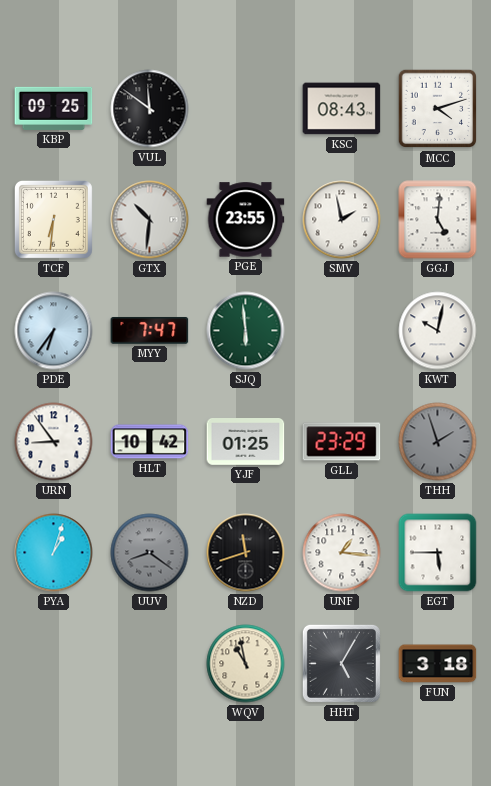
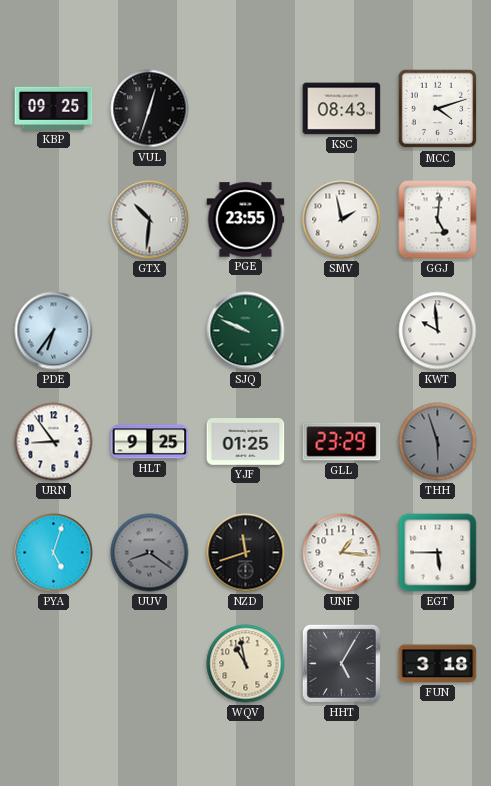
VUL: 11:51 -> 12:33 (150, 109)
TCF: 6:31 -> none (53, 219)
MYY: 7:47 -> none (150, 331)
SJQ: 5:59 -> 9:49 (246, 331)
KWT: 10:02 -> 9:59 (438, 331)
HLT: 10:42 -> 9:25 (150, 442)
THH: 1:57 -> 5:57 (438, 442)
PYA: 1:03 -> 5:03 (54, 553)
